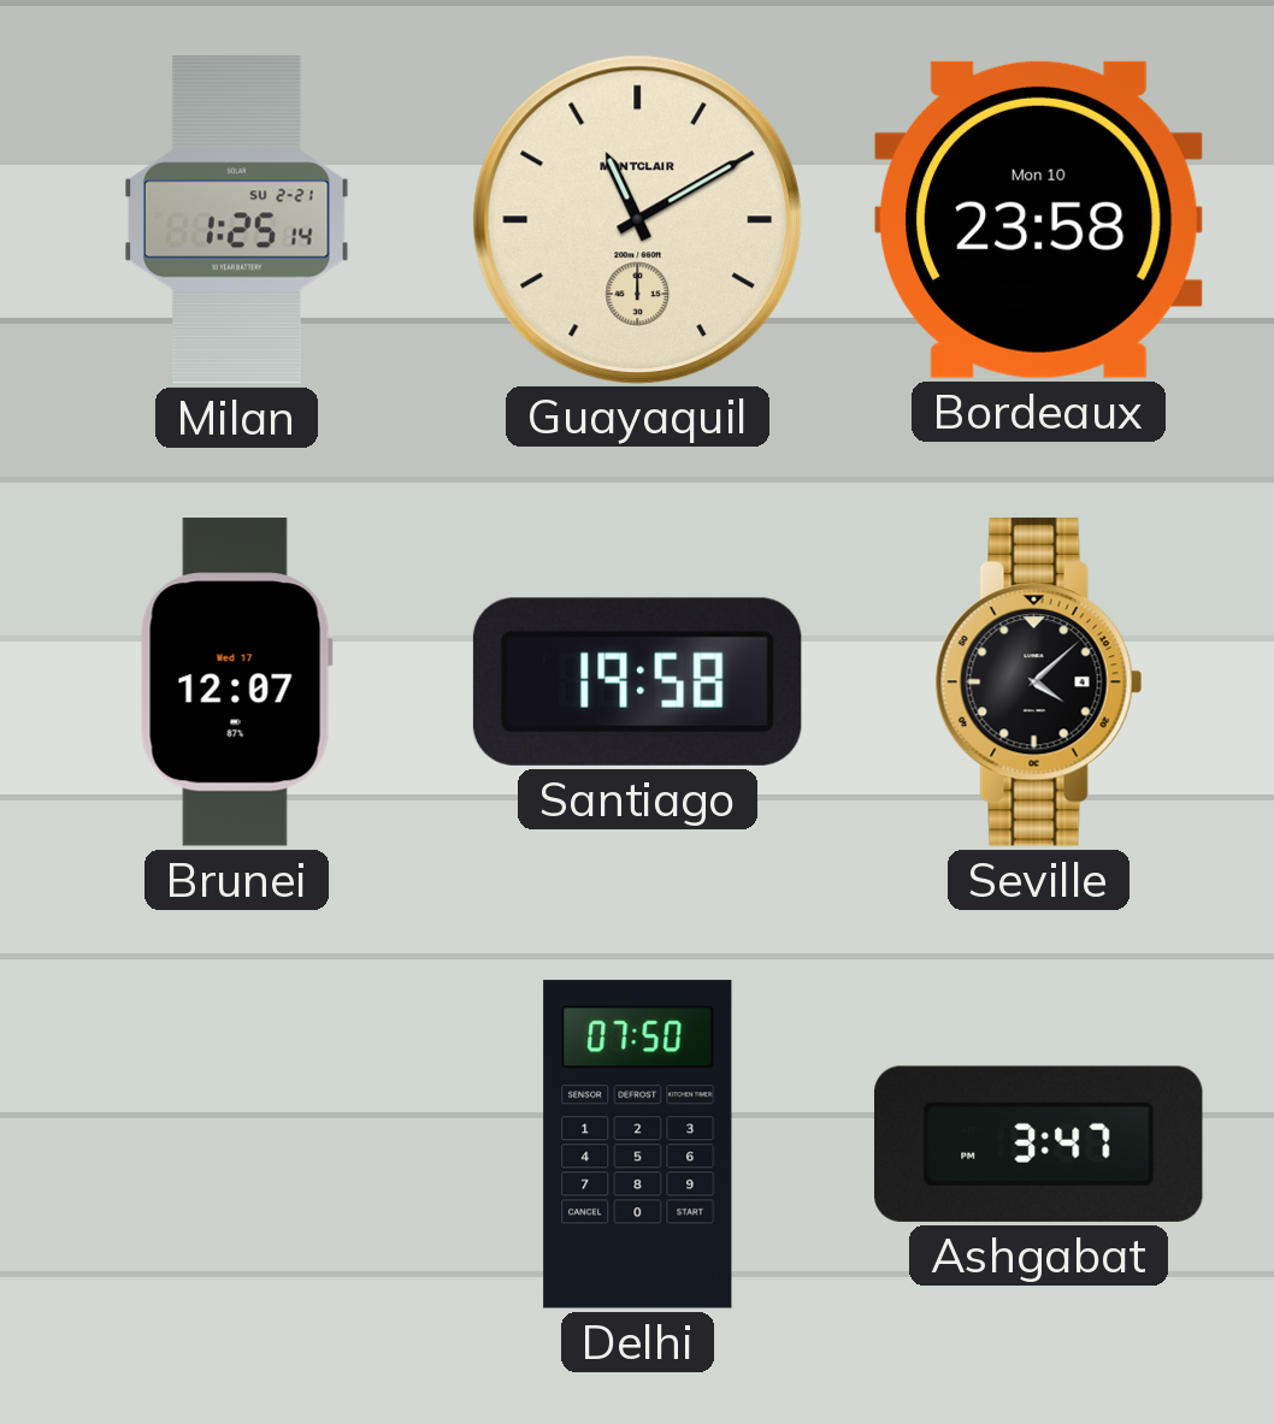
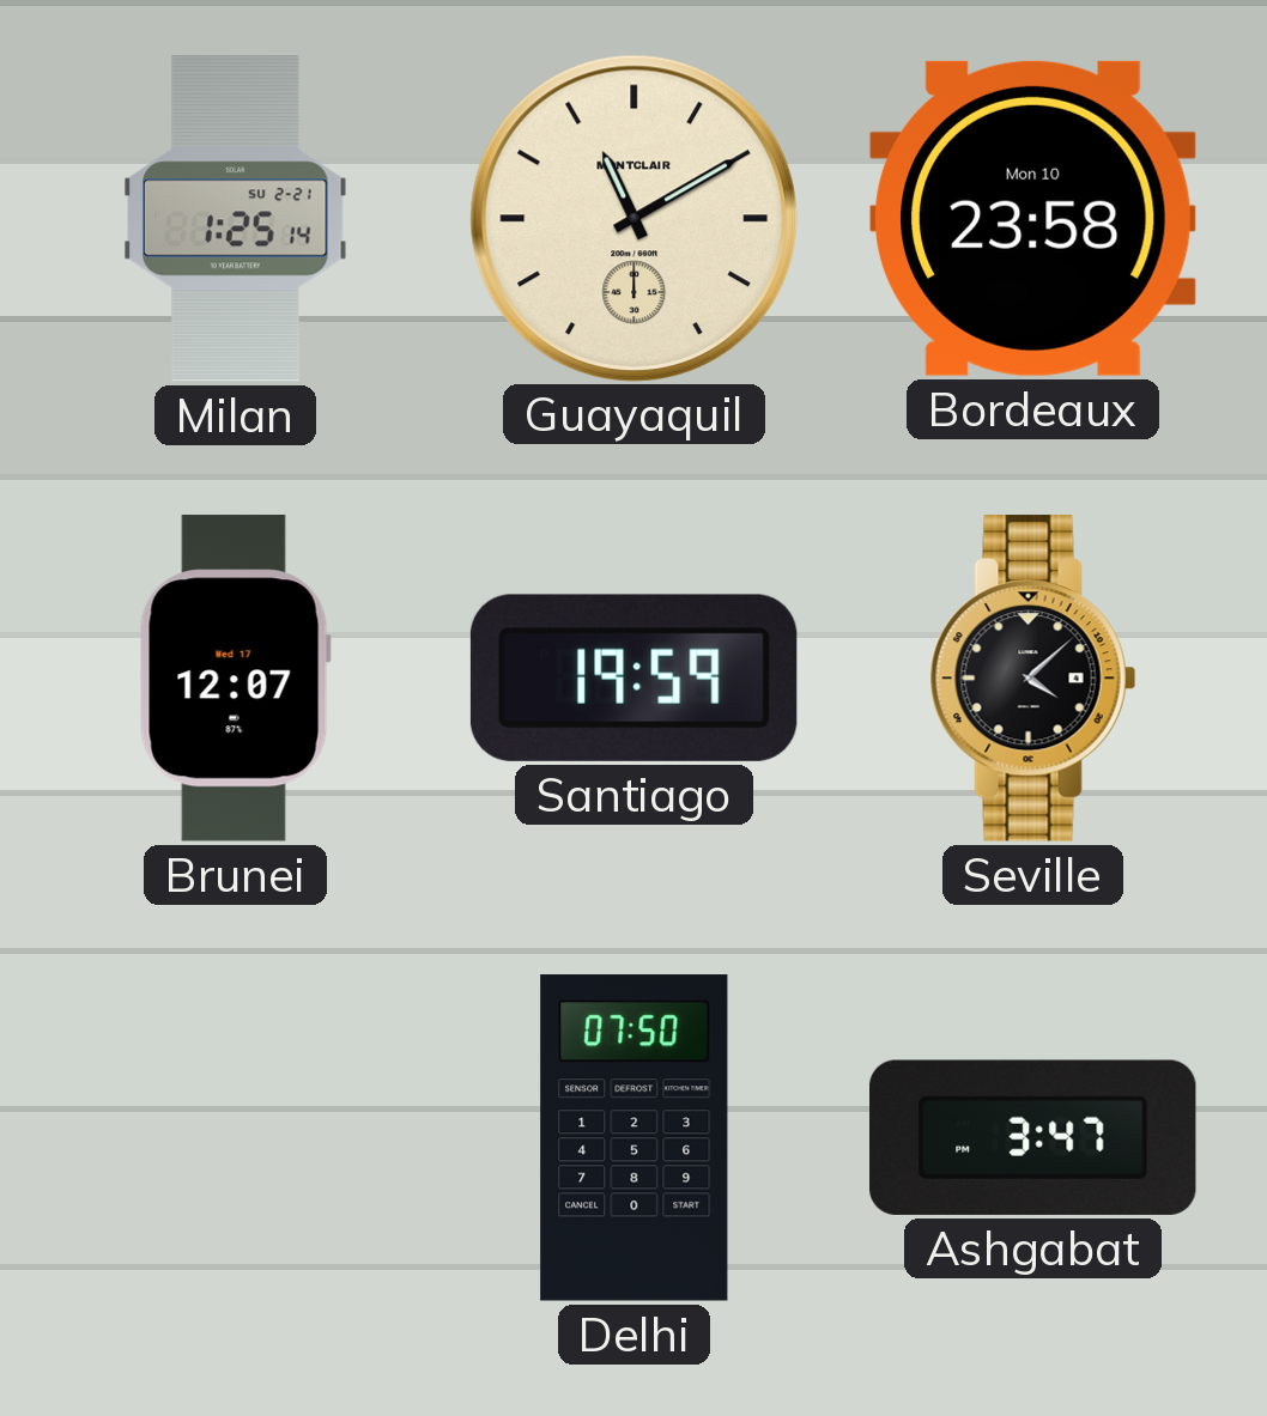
Santiago: 19:58 -> 19:59 (633, 677)
